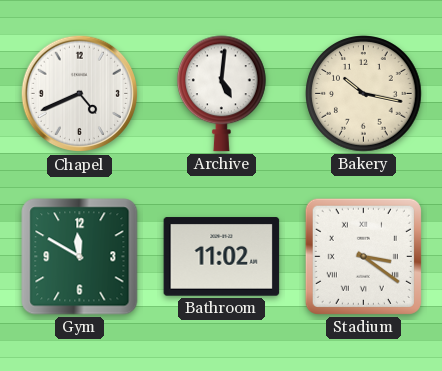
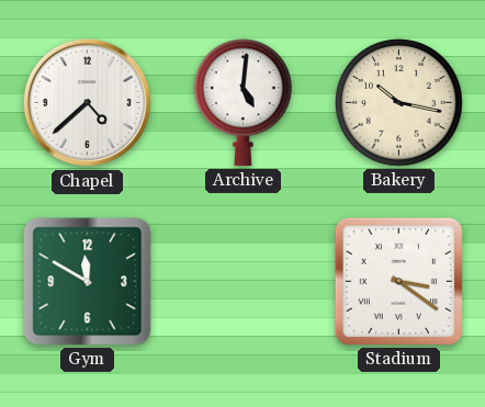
Chapel: 4:41 -> 4:38 (88, 103)
Bathroom: 11:02 -> none (222, 257)
